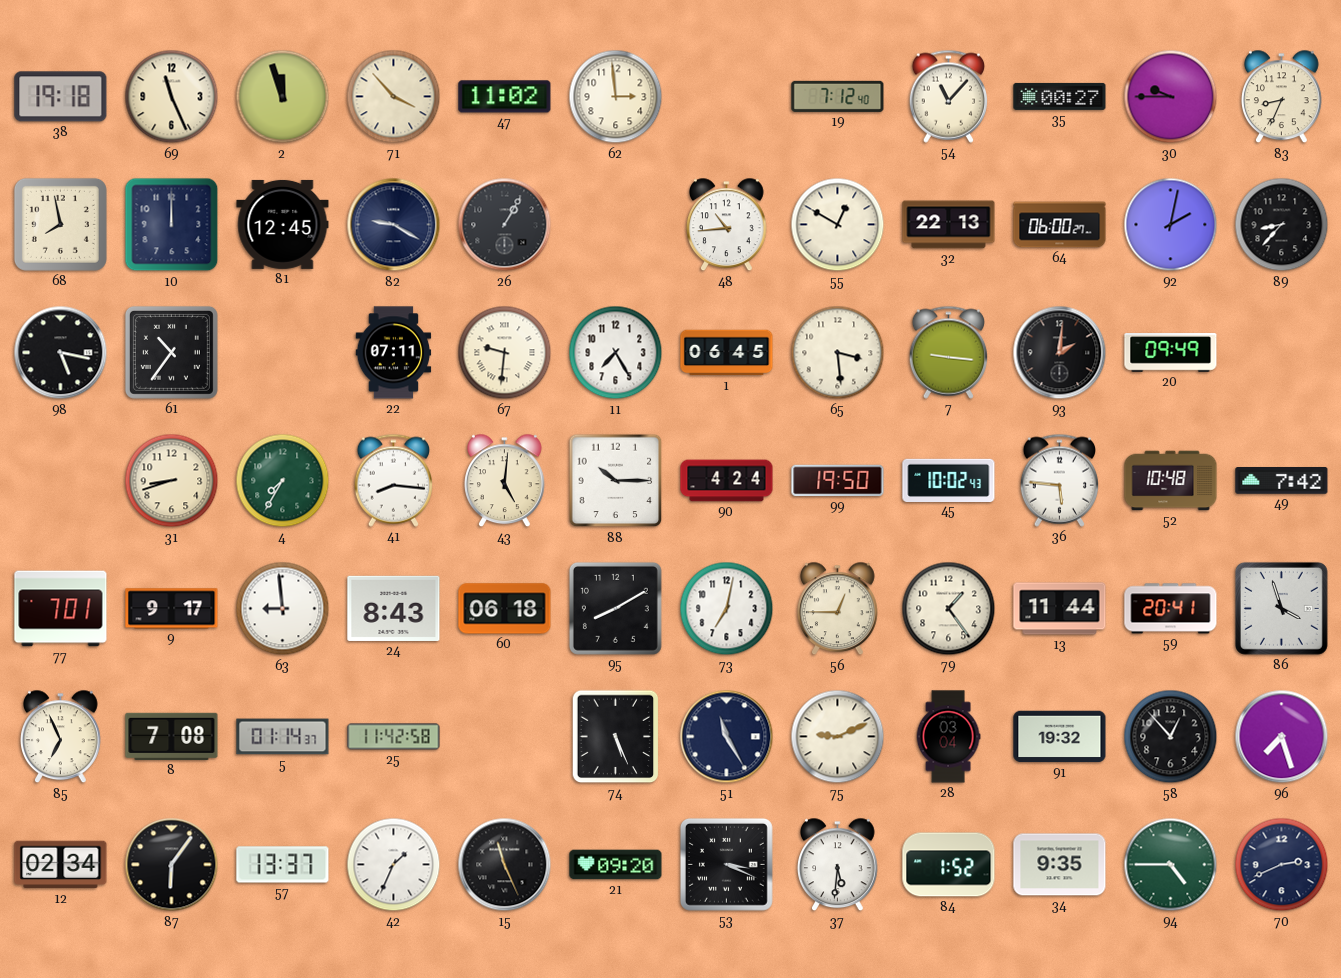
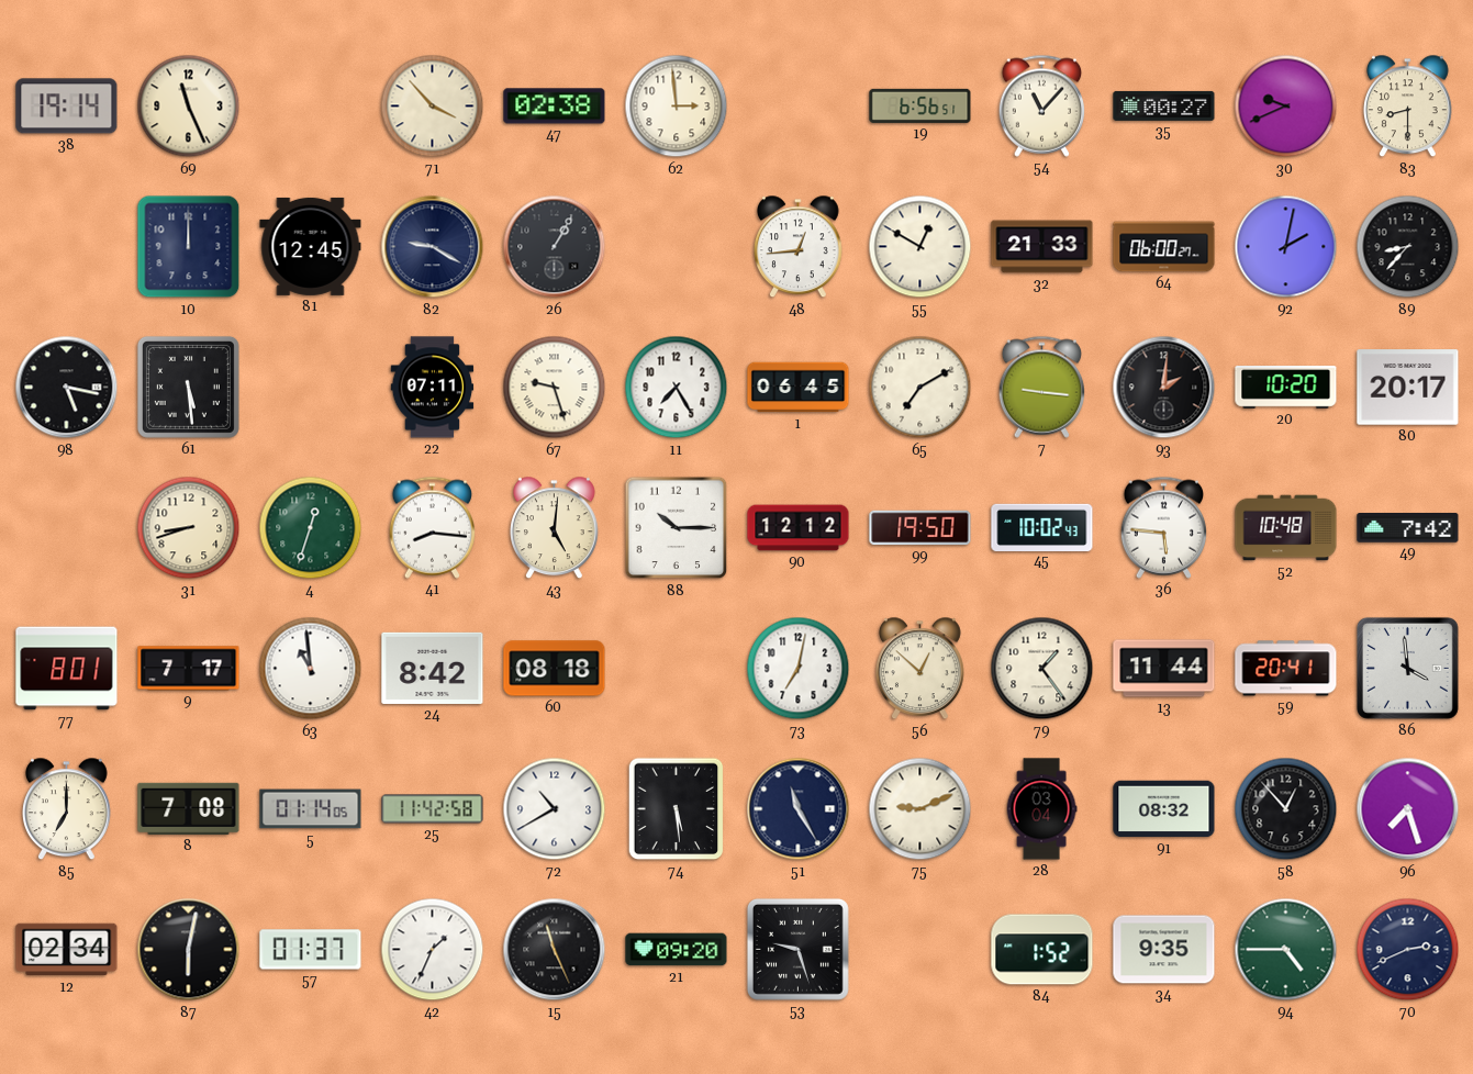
38: 19:18 -> 19:14 (67, 107)
2: 11:57 -> none (283, 97)
47: 11:02 -> 02:38 (555, 107)
19: 7:12 -> 6:56 (920, 105)
30: 9:45 -> 9:41 (1286, 107)
83: 8:34 -> 8:30 (1408, 107)
68: 7:58 -> none (60, 224)
48: 10:44 -> 12:44 (799, 247)
32: 22:13 -> 21:33 (1042, 247)
61: 10:36 -> 5:29 (188, 387)
67: 9:31 -> 9:27 (555, 388)
65: 3:29 -> 7:10 (920, 388)
20: 09:49 -> 10:20 (1286, 388)
80: none -> 20:17 (1408, 388)
4: 7:35 -> 12:33 (311, 528)
90: 4:24 -> 12:12 (799, 528)
77: 7:01 -> 8:01 (67, 669)
9: 9:17 -> 7:17 (189, 669)
63: 8:59 -> 10:59 (311, 669)
24: 8:43 -> 8:42 (433, 668)
60: 06:18 -> 08:18 (555, 669)
95: 8:10 -> none (615, 608)
56: 12:45 -> 12:52 (920, 669)
86: 3:57 -> 3:59 (1407, 668)
85: 6:56 -> 7:00 (67, 809)
5: 01:14:37 -> 01:14:05 (311, 809)
72: none -> 10:40 (555, 809)
74: 5:26 -> 5:29 (677, 809)
91: 19:32 -> 08:32 (1164, 809)
87: 6:06 -> 6:02 (189, 950)
57: 13:37 -> 01:37 (311, 950)
53: 3:19 -> 9:27 (797, 949)
37: 5:31 -> none (838, 865)
